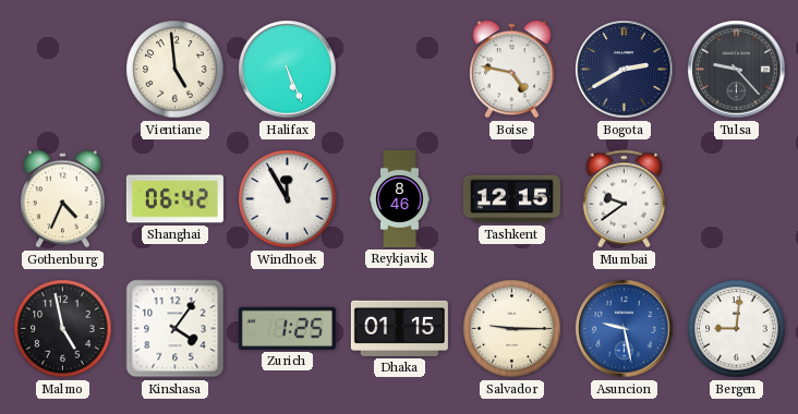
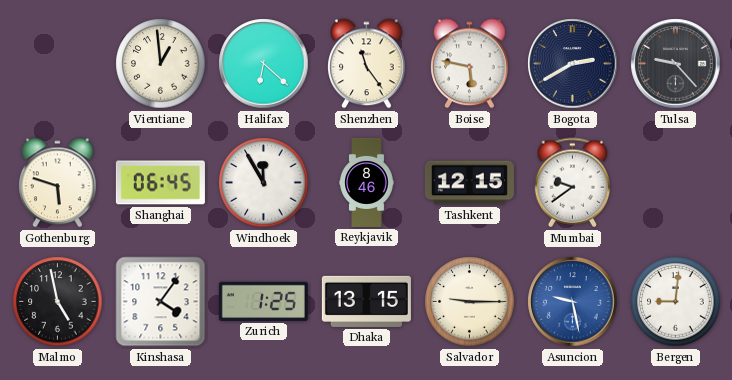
Vientiane: 4:59 -> 12:59 (161, 64)
Halifax: 5:26 -> 6:22 (264, 64)
Shenzhen: none -> 11:24 (367, 64)
Boise: 4:47 -> 5:47 (470, 64)
Gothenburg: 4:34 -> 5:48 (58, 183)
Shanghai: 06:42 -> 06:45 (160, 183)
Dhaka: 01:15 -> 13:15 (366, 301)
